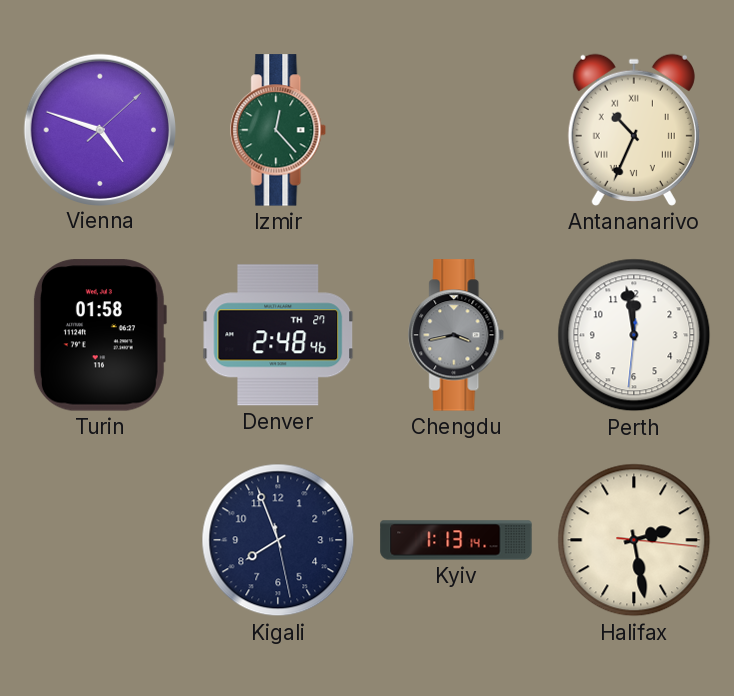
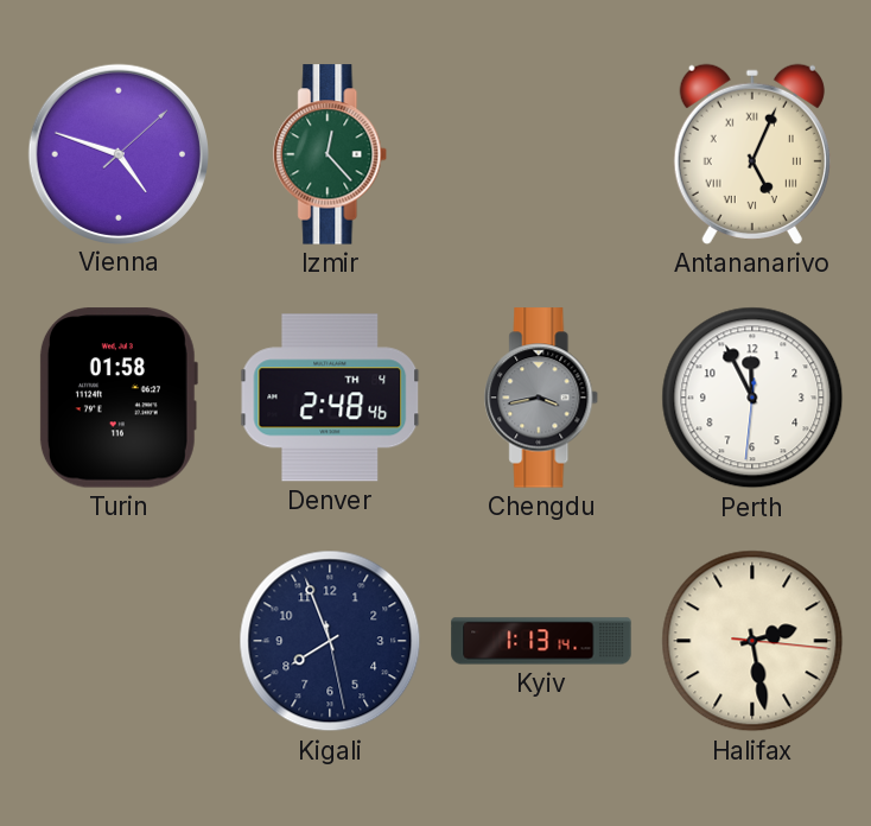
Antananarivo: 10:34 -> 5:04 (752, 154)
Denver date: TH 27 -> TH 4 (330, 398)
Perth: 11:58 -> 11:55 (752, 398)
